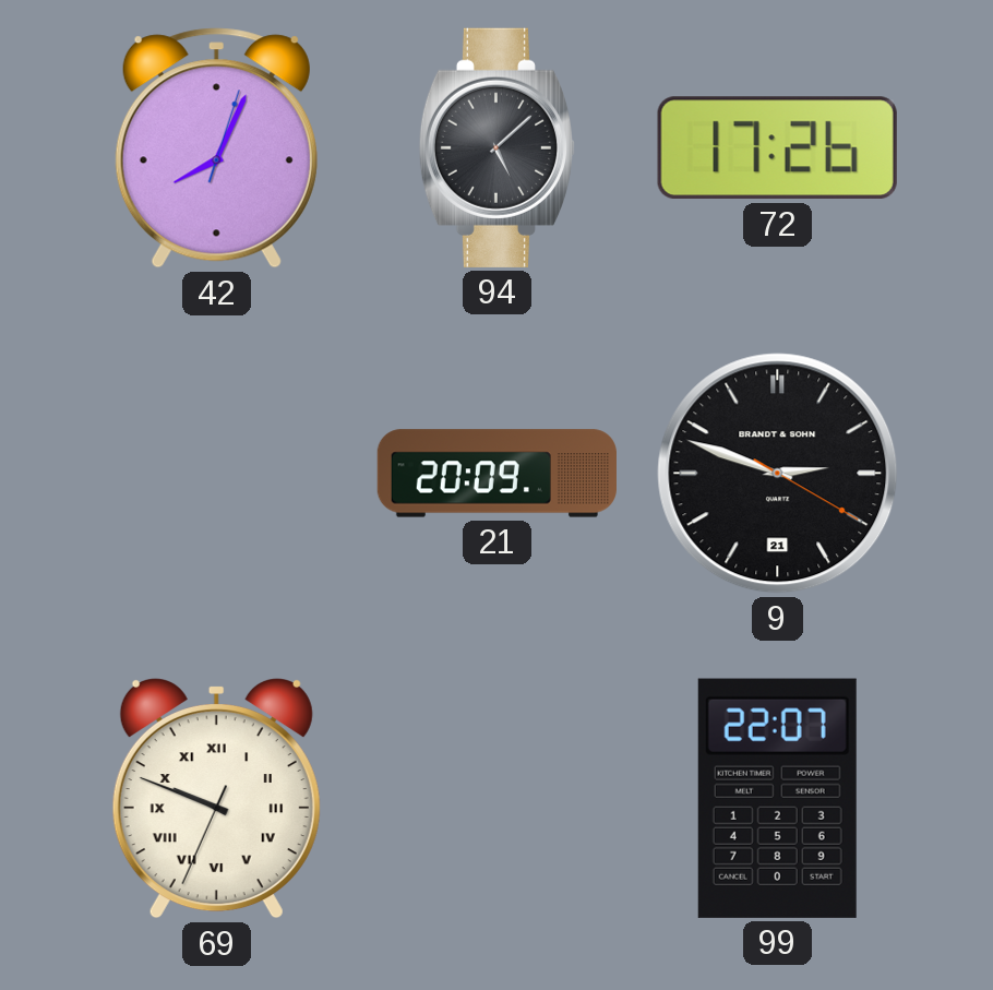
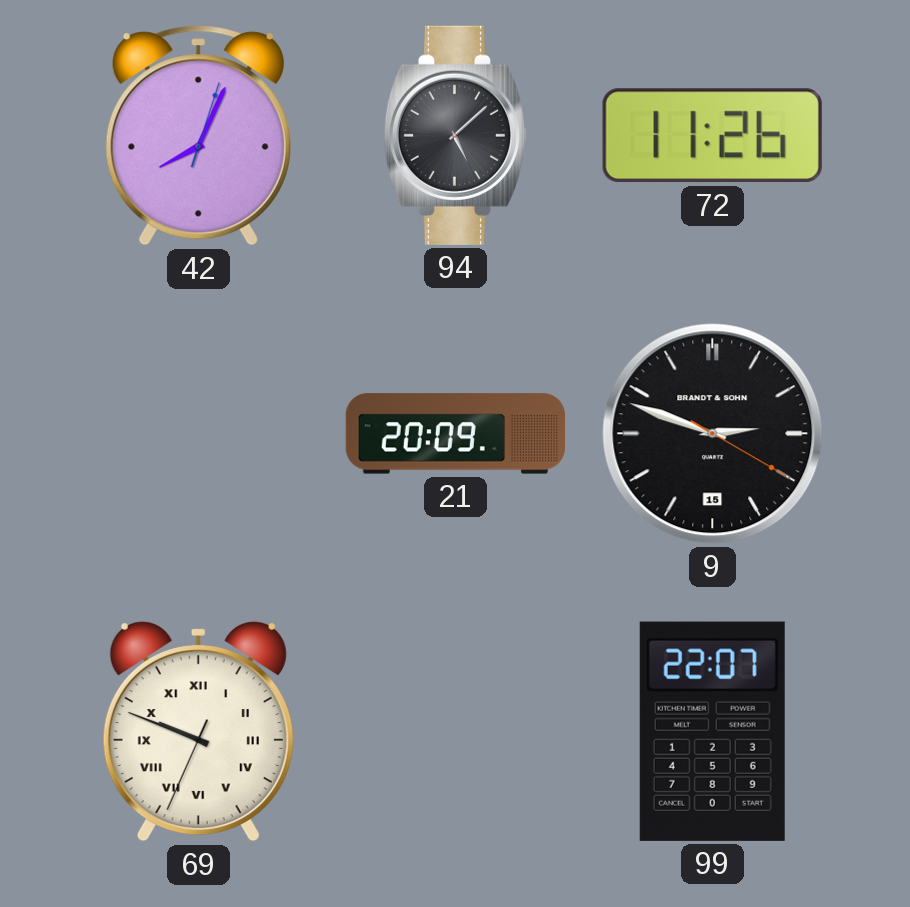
72: 17:26 -> 11:26 (712, 136)
9 date: 21 -> 15 (713, 434)
